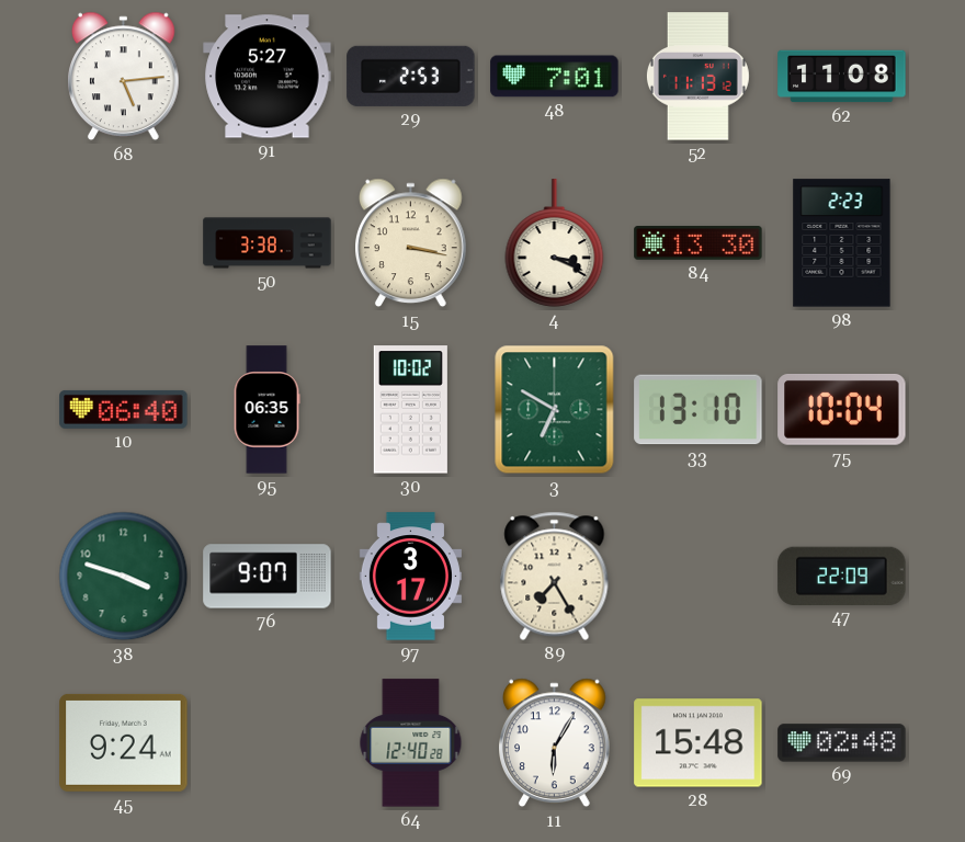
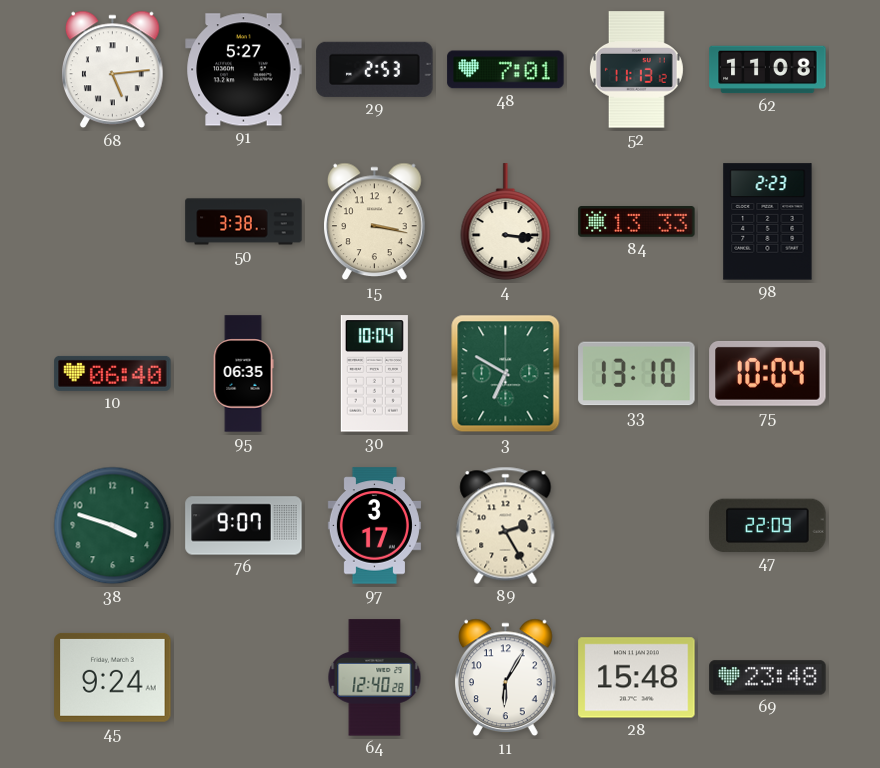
4: 3:19 -> 3:16 (506, 222)
84: 13:30 -> 13:33 (637, 222)
30: 10:02 -> 10:04 (374, 374)
89: 7:25 -> 2:25 (506, 525)
69: 02:48 -> 23:48 (768, 678)
